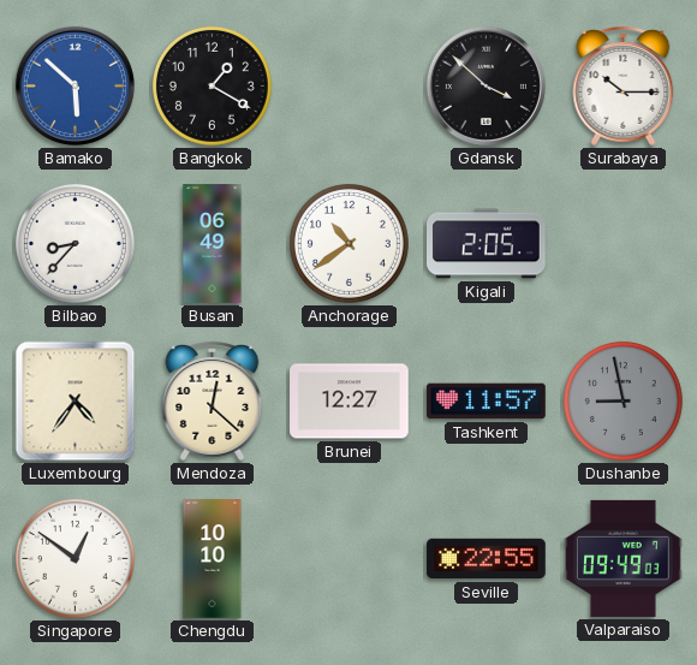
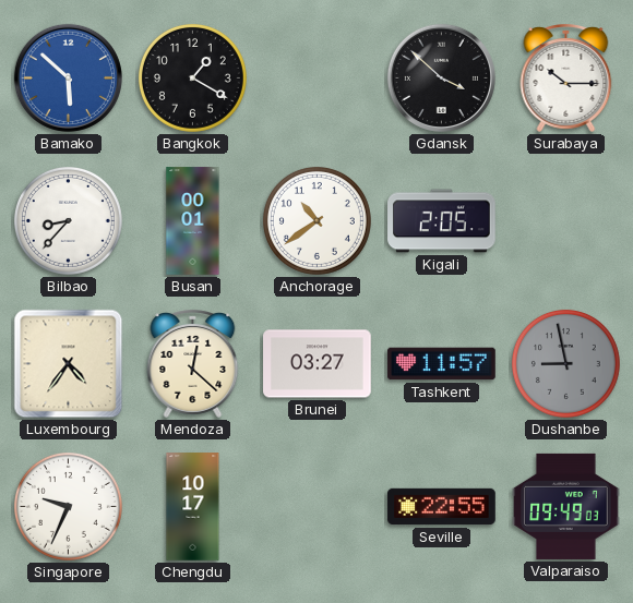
Busan: 06:49 -> 00:01 (193, 221)
Brunei: 12:27 -> 03:27 (318, 364)
Singapore: 12:51 -> 9:34 (68, 506)
Chengdu: 10:10 -> 10:17 (193, 507)
